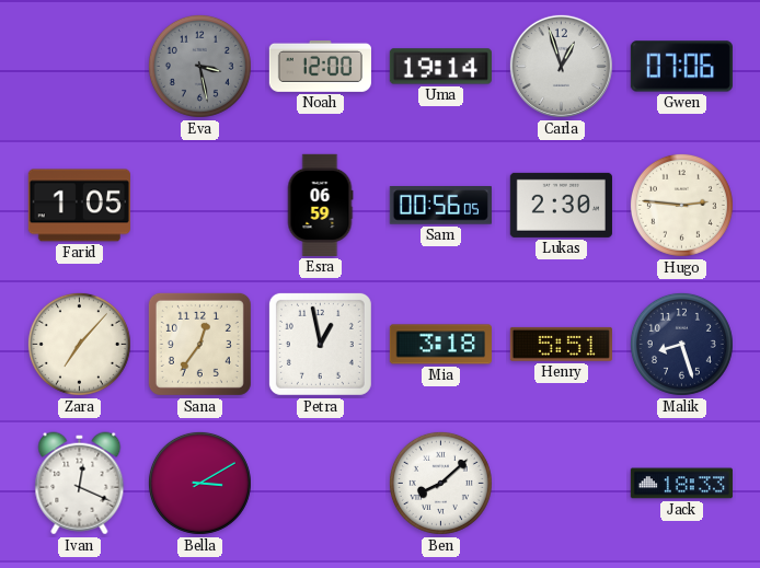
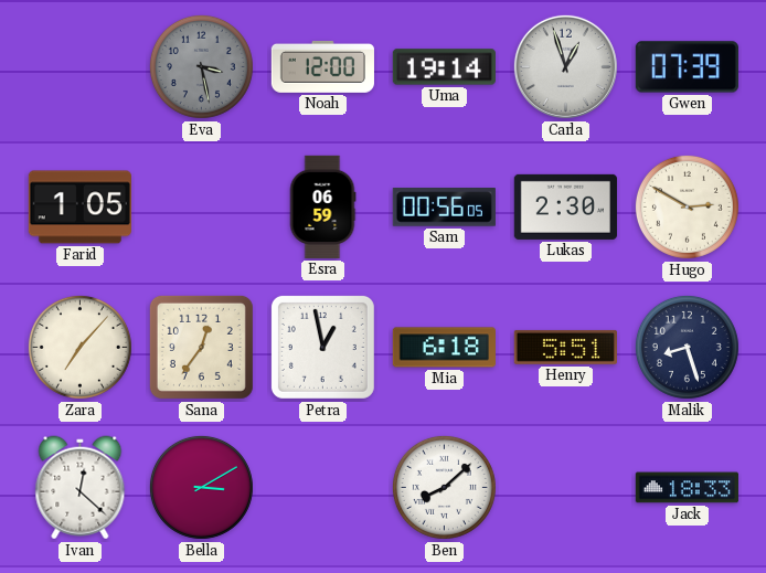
Gwen: 07:06 -> 07:39 (687, 67)
Hugo: 2:46 -> 2:50 (687, 206)
Mia: 3:18 -> 6:18 (444, 348)
Ivan: 12:19 -> 12:22 (81, 488)
